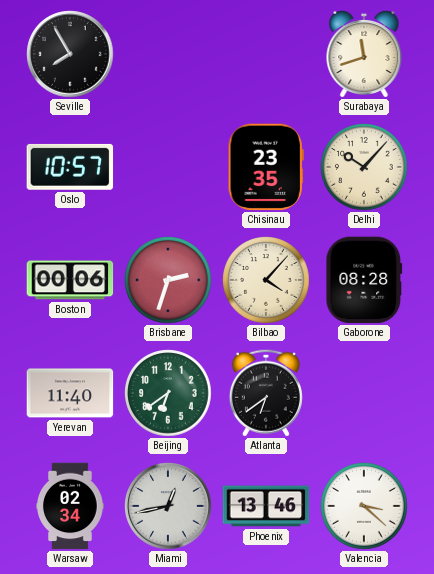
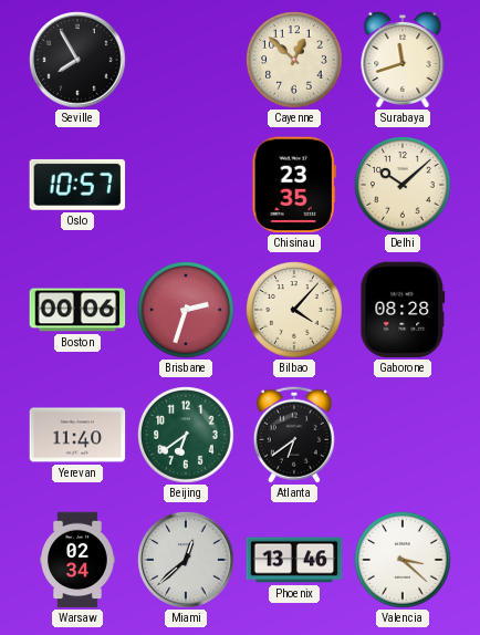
Cayenne: none -> 12:52 (294, 60)
Delhi: 10:07 -> 10:08 (403, 185)
Miami: 12:43 -> 12:38 (186, 560)
